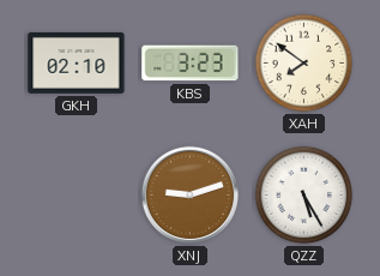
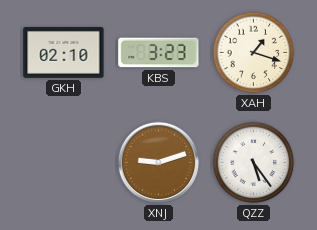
XAH: 7:51 -> 1:18 (254, 53)
QZZ: 5:25 -> 5:24 (254, 163)
